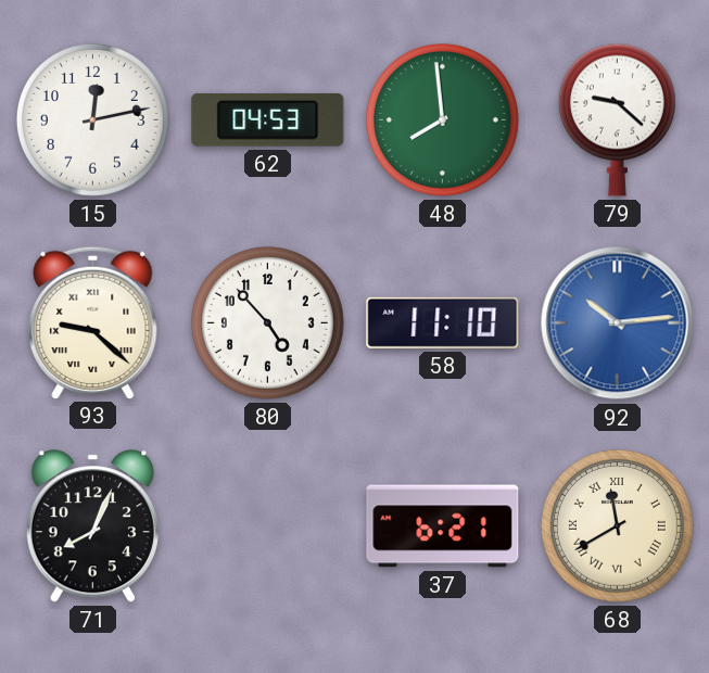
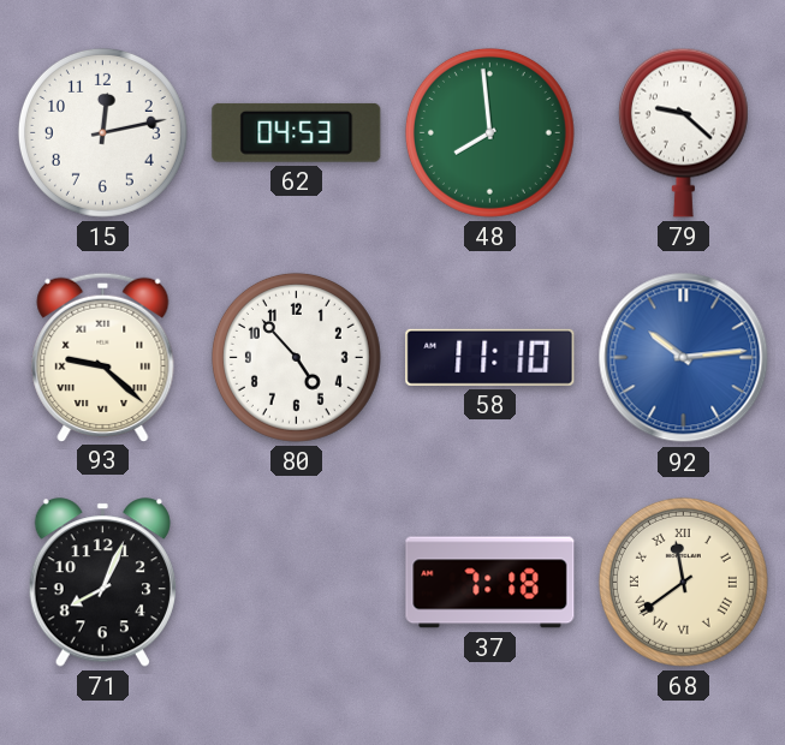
37: 6:21 -> 7:18 (490, 583)
68: 11:40 -> 11:39 (683, 582)
